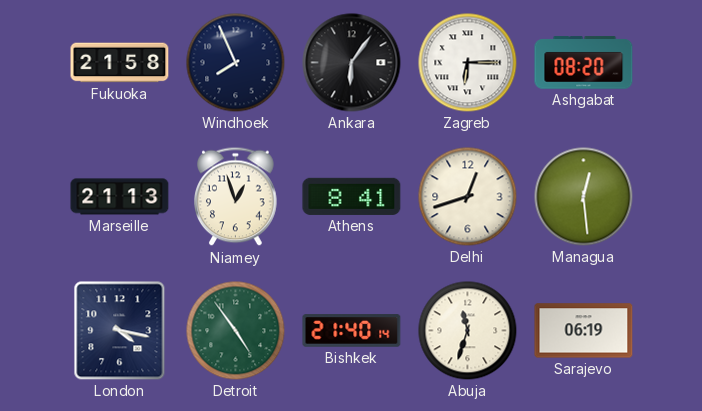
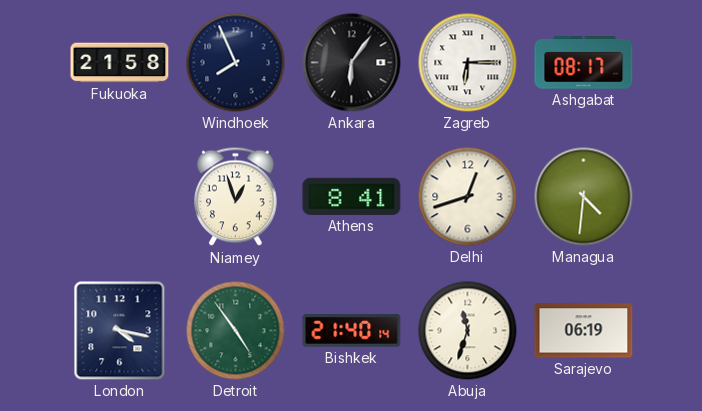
Ashgabat: 08:20 -> 08:17 (584, 63)
Marseille: 21:13 -> none (120, 197)
Managua: 12:29 -> 4:31 (584, 197)
